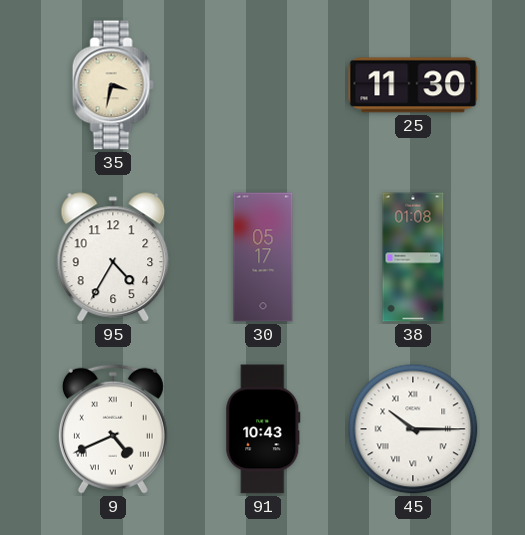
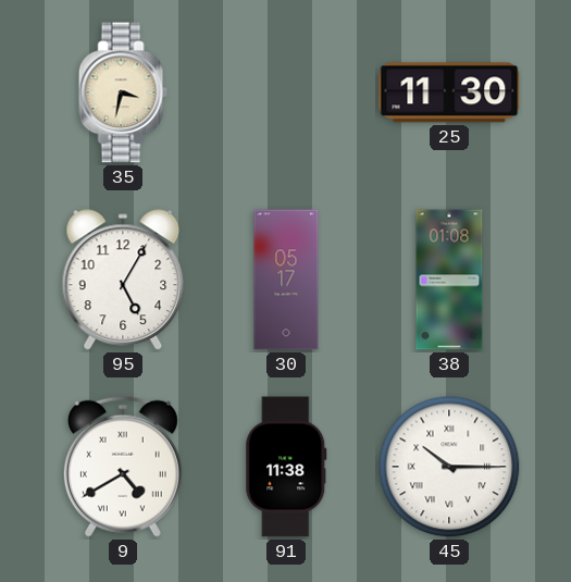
95: 4:35 -> 5:05 (123, 281)
9: 4:41 -> 4:40 (123, 467)
91: 10:43 -> 11:38 (286, 467)
